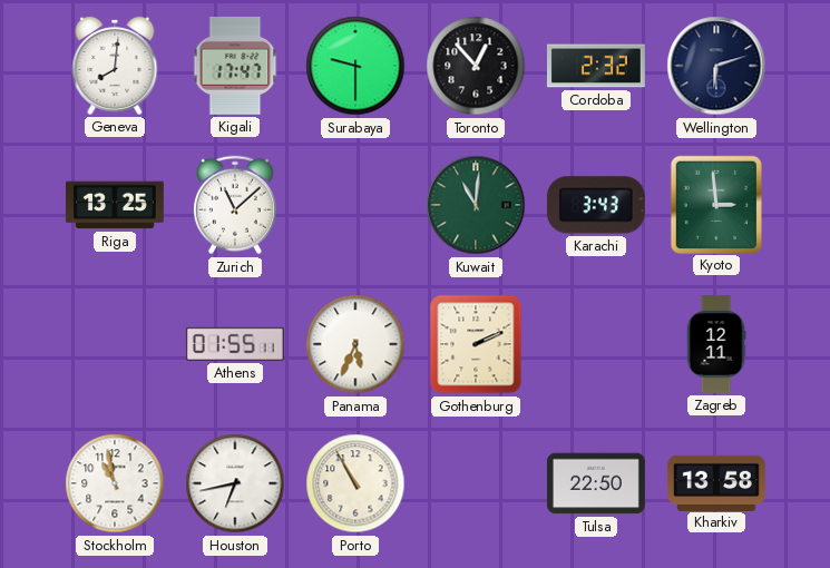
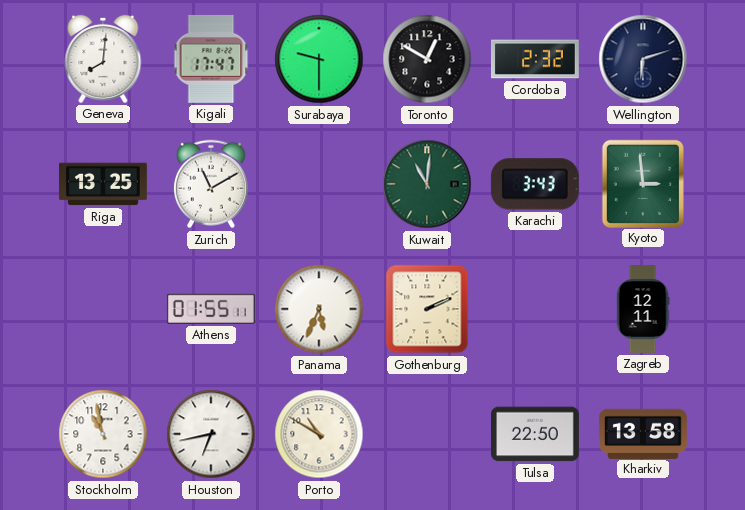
Toronto: 12:53 -> 12:50 (427, 59)
Zurich: 11:08 -> 11:10 (211, 184)
Porto: 10:55 -> 10:50 (319, 434)
